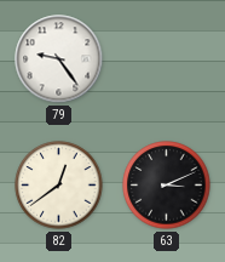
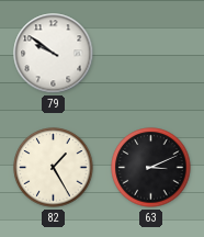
79: 9:24 -> 9:51 (54, 54)
82: 12:39 -> 1:25 (54, 168)
